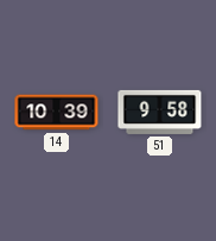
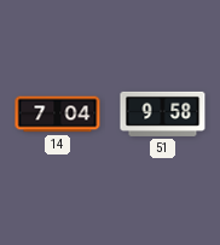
14: 10:39 -> 7:04 (58, 115)
